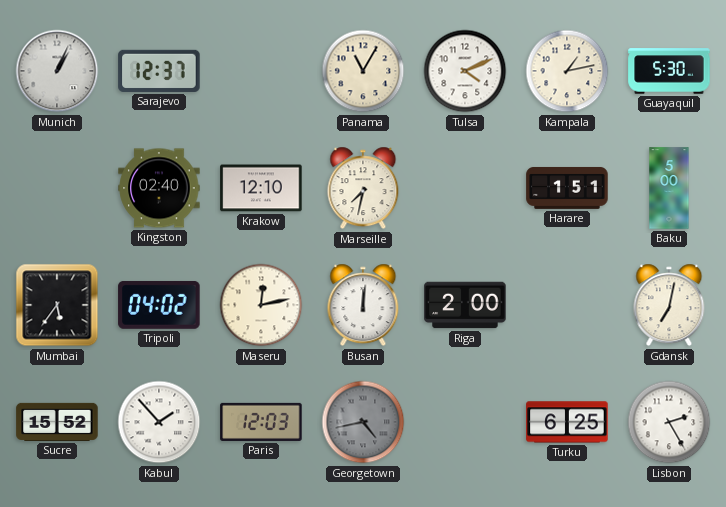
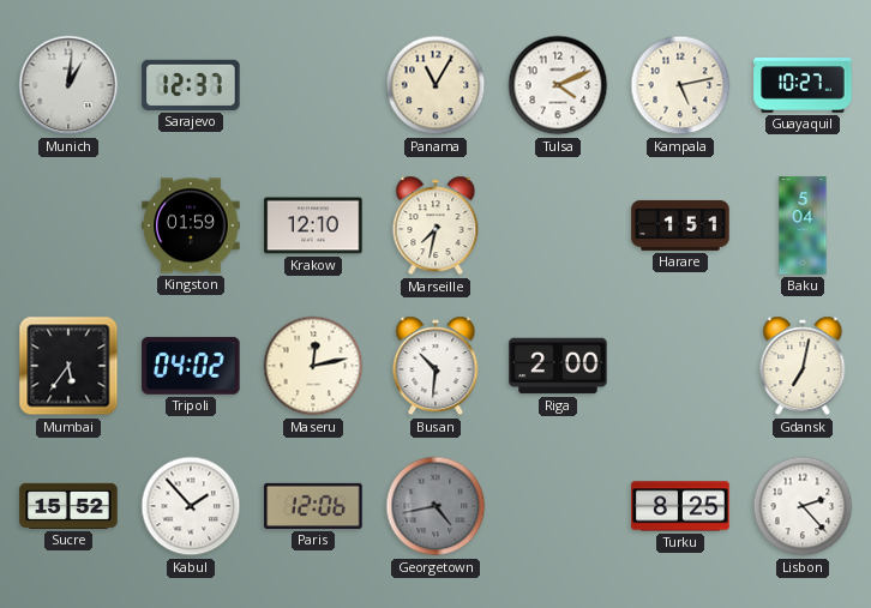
Munich: 1:04 -> 1:01 (68, 85)
Kampala: 1:13 -> 5:13 (680, 85)
Guayaquil: 5:30 -> 10:27 (803, 85)
Kingston: 02:40 -> 01:59 (191, 225)
Baku: 5:00 -> 5:04 (803, 225)
Busan: 12:01 -> 10:31 (435, 366)
Paris: 12:03 -> 12:06 (313, 506)
Turku: 6:25 -> 8:25 (680, 506)
Lisbon: 2:25 -> 2:23 (803, 506)
